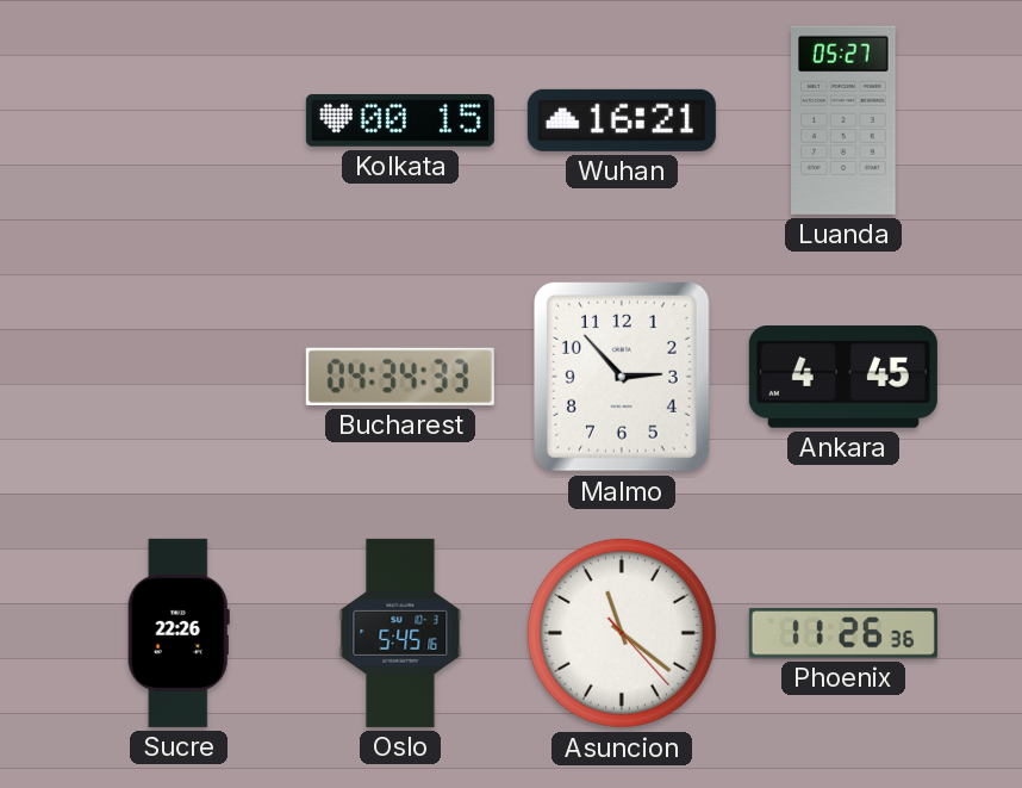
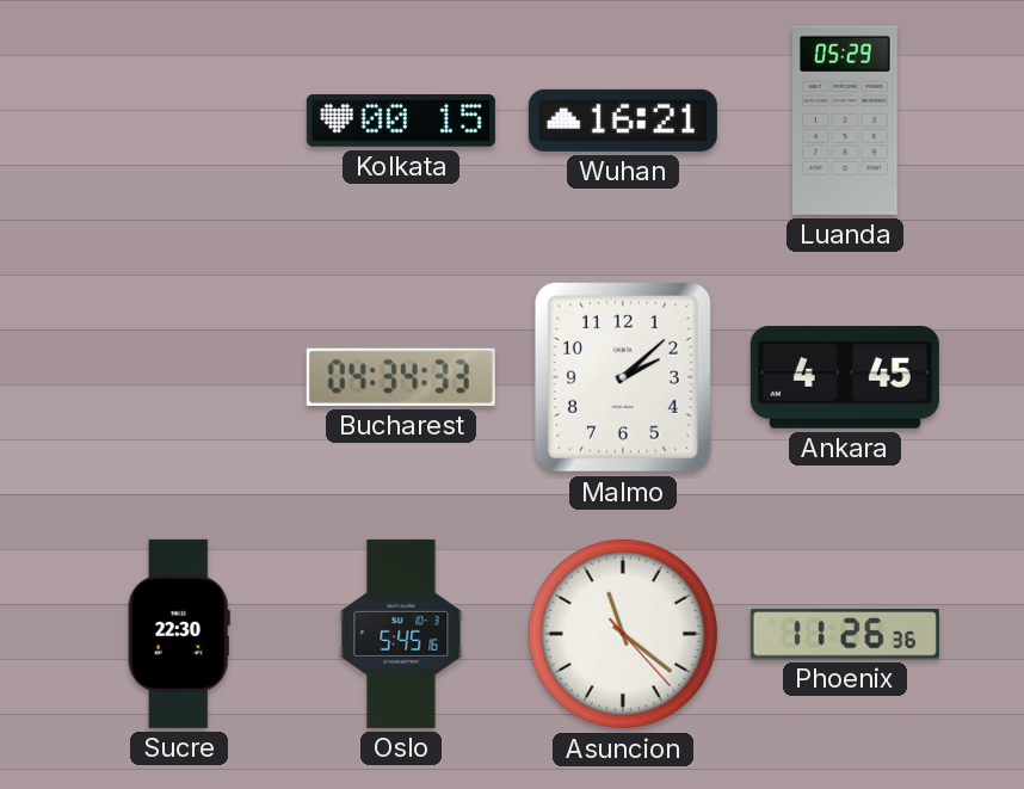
Luanda: 05:27 -> 05:29 (846, 121)
Malmo: 2:53 -> 2:08 (623, 378)
Sucre: 22:26 -> 22:30 (179, 634)
